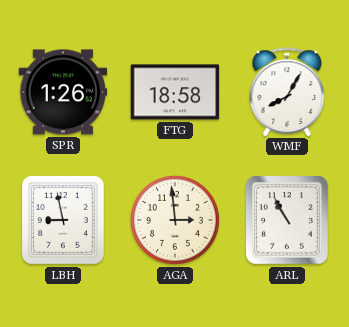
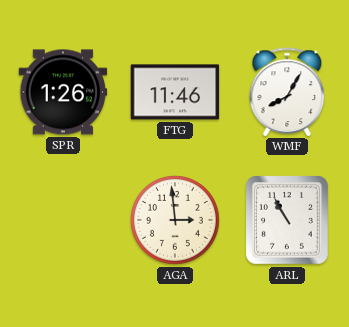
FTG: 18:58 -> 11:46 (175, 92)
LBH: 8:58 -> none (64, 220)
